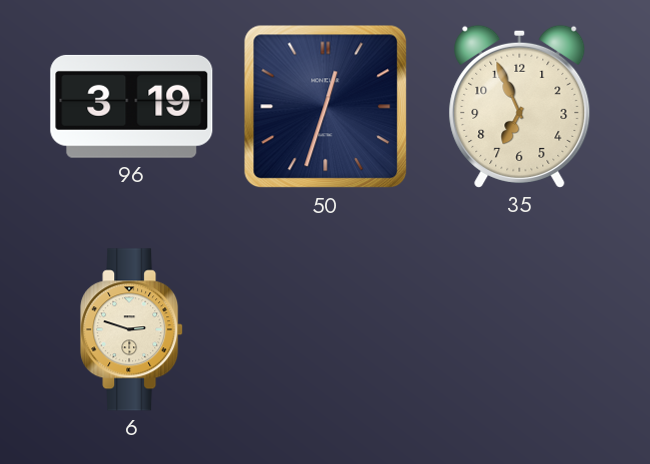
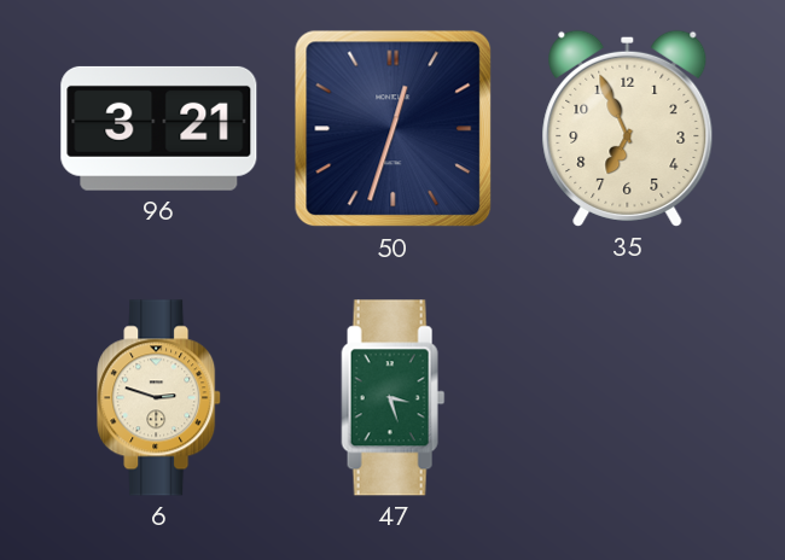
96: 3:19 -> 3:21 (159, 128)
47: none -> 3:27 (394, 398)
